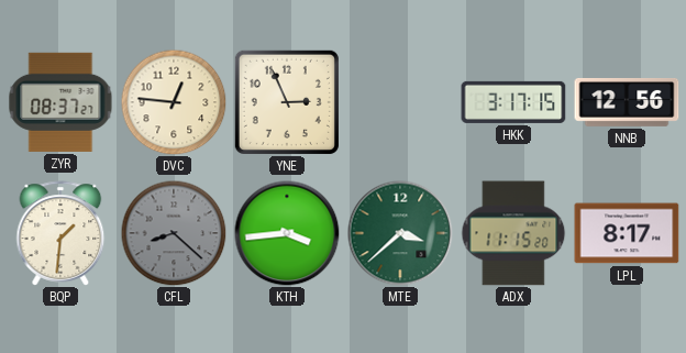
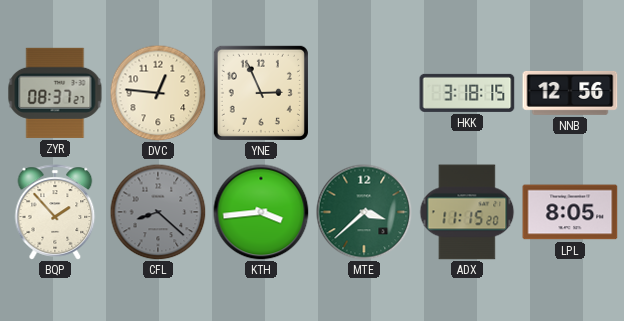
HKK: 3:17 -> 3:18 (467, 93)
BQP: 1:31 -> 1:53 (55, 212)
LPL: 8:17 -> 8:05 (570, 212)
